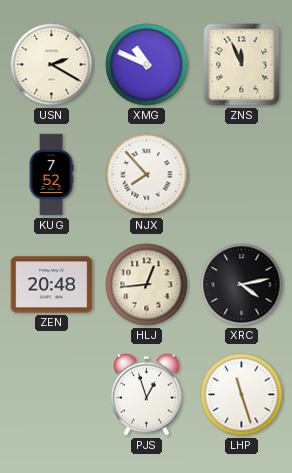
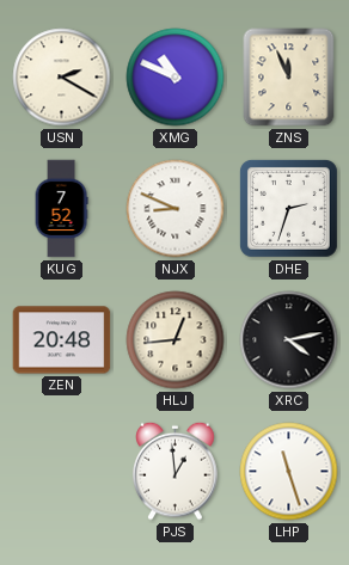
NJX: 7:53 -> 8:49 (176, 209)
DHE: none -> 2:33 (288, 208)
PJS: 12:57 -> 12:59 (176, 471)
